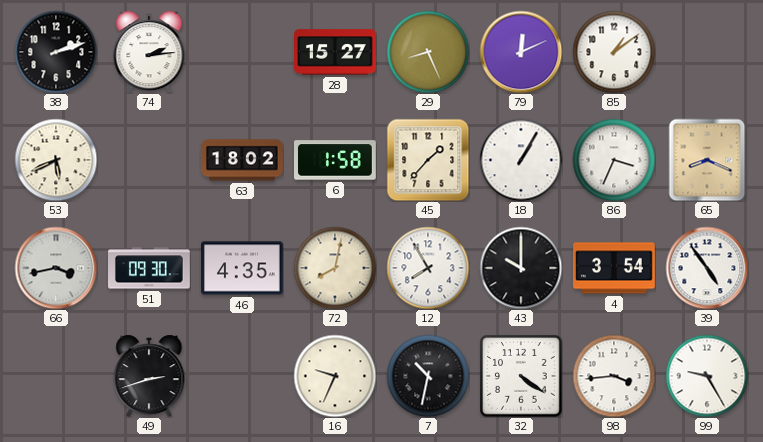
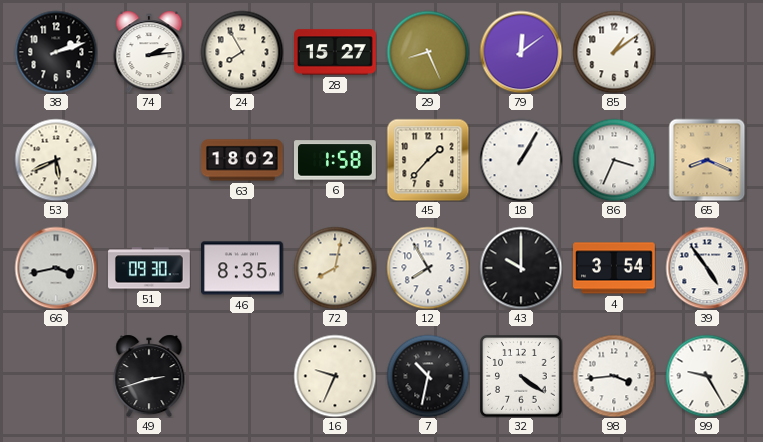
24: none -> 7:55 (242, 52)
79: 12:11 -> 12:09 (521, 52)
46: 4:35 -> 8:35 (243, 268)
